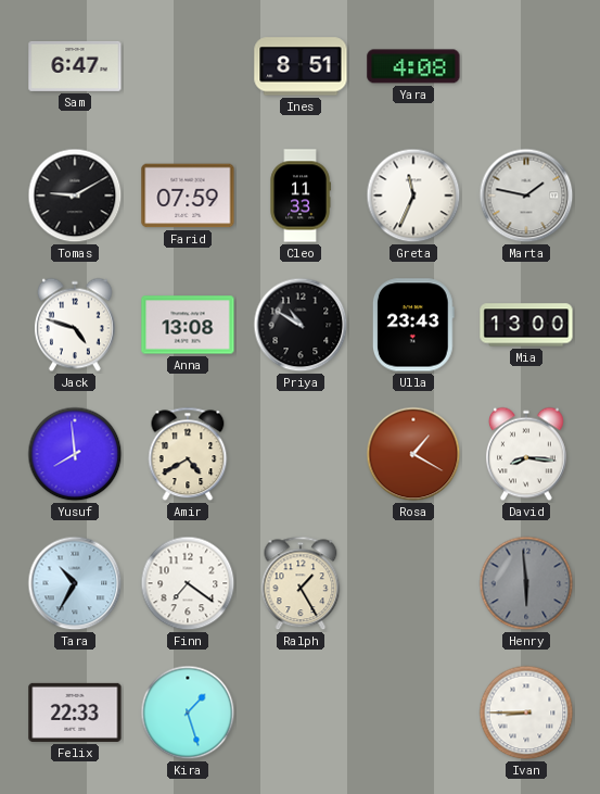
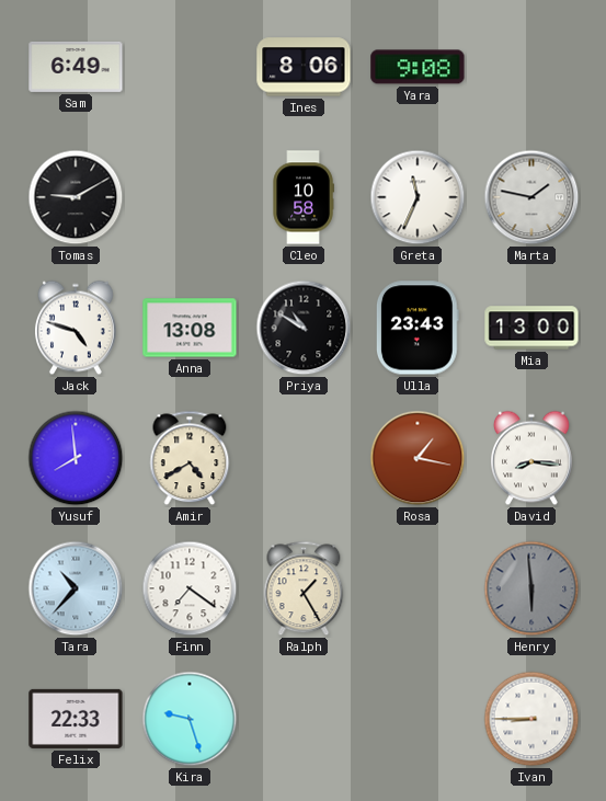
Sam: 6:47 -> 6:49 (76, 67)
Ines: 8:51 -> 8:06 (304, 67)
Yara: 4:08 -> 9:08 (418, 67)
Farid: 07:59 -> none (188, 196)
Cleo: 11:33 -> 10:58 (304, 197)
Rosa: 1:20 -> 1:17 (418, 458)
Tara: 10:35 -> 10:37 (76, 588)
Kira: 1:27 -> 9:27 (190, 719)
